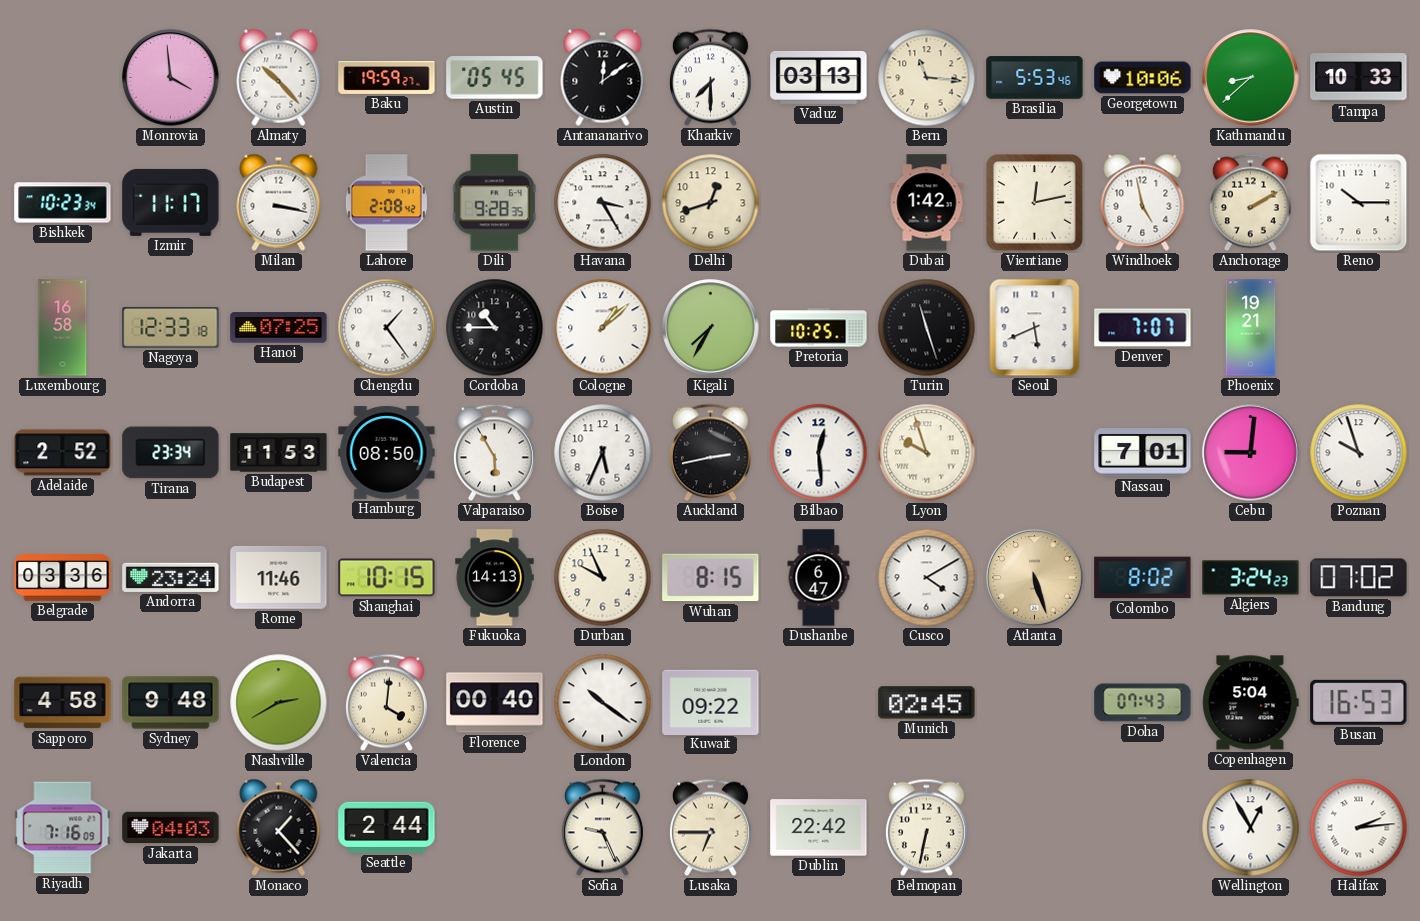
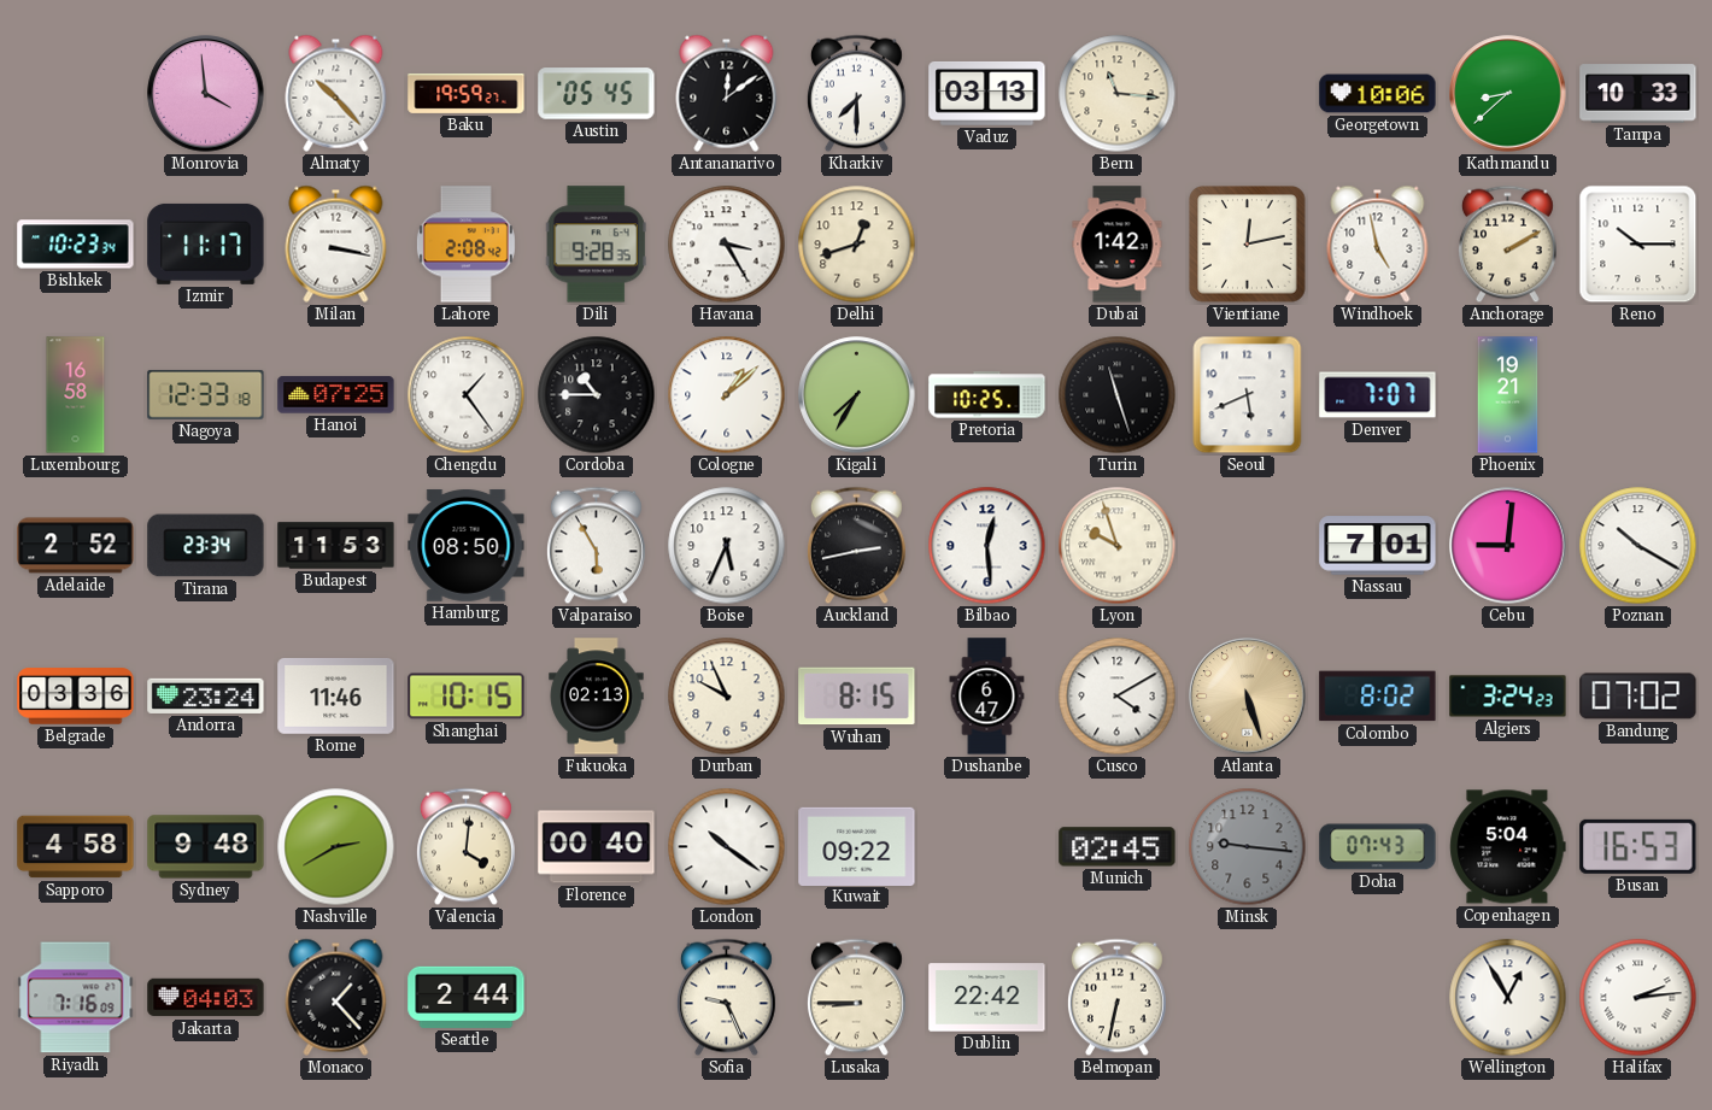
Brasilia: 5:53 -> none (1035, 78)
Poznan: 9:57 -> 10:20 (1638, 546)
Fukuoka: 14:13 -> 02:13 (597, 697)
Minsk: none -> 9:16 (1248, 847)
Lusaka: 6:45 -> 8:45 (856, 998)
